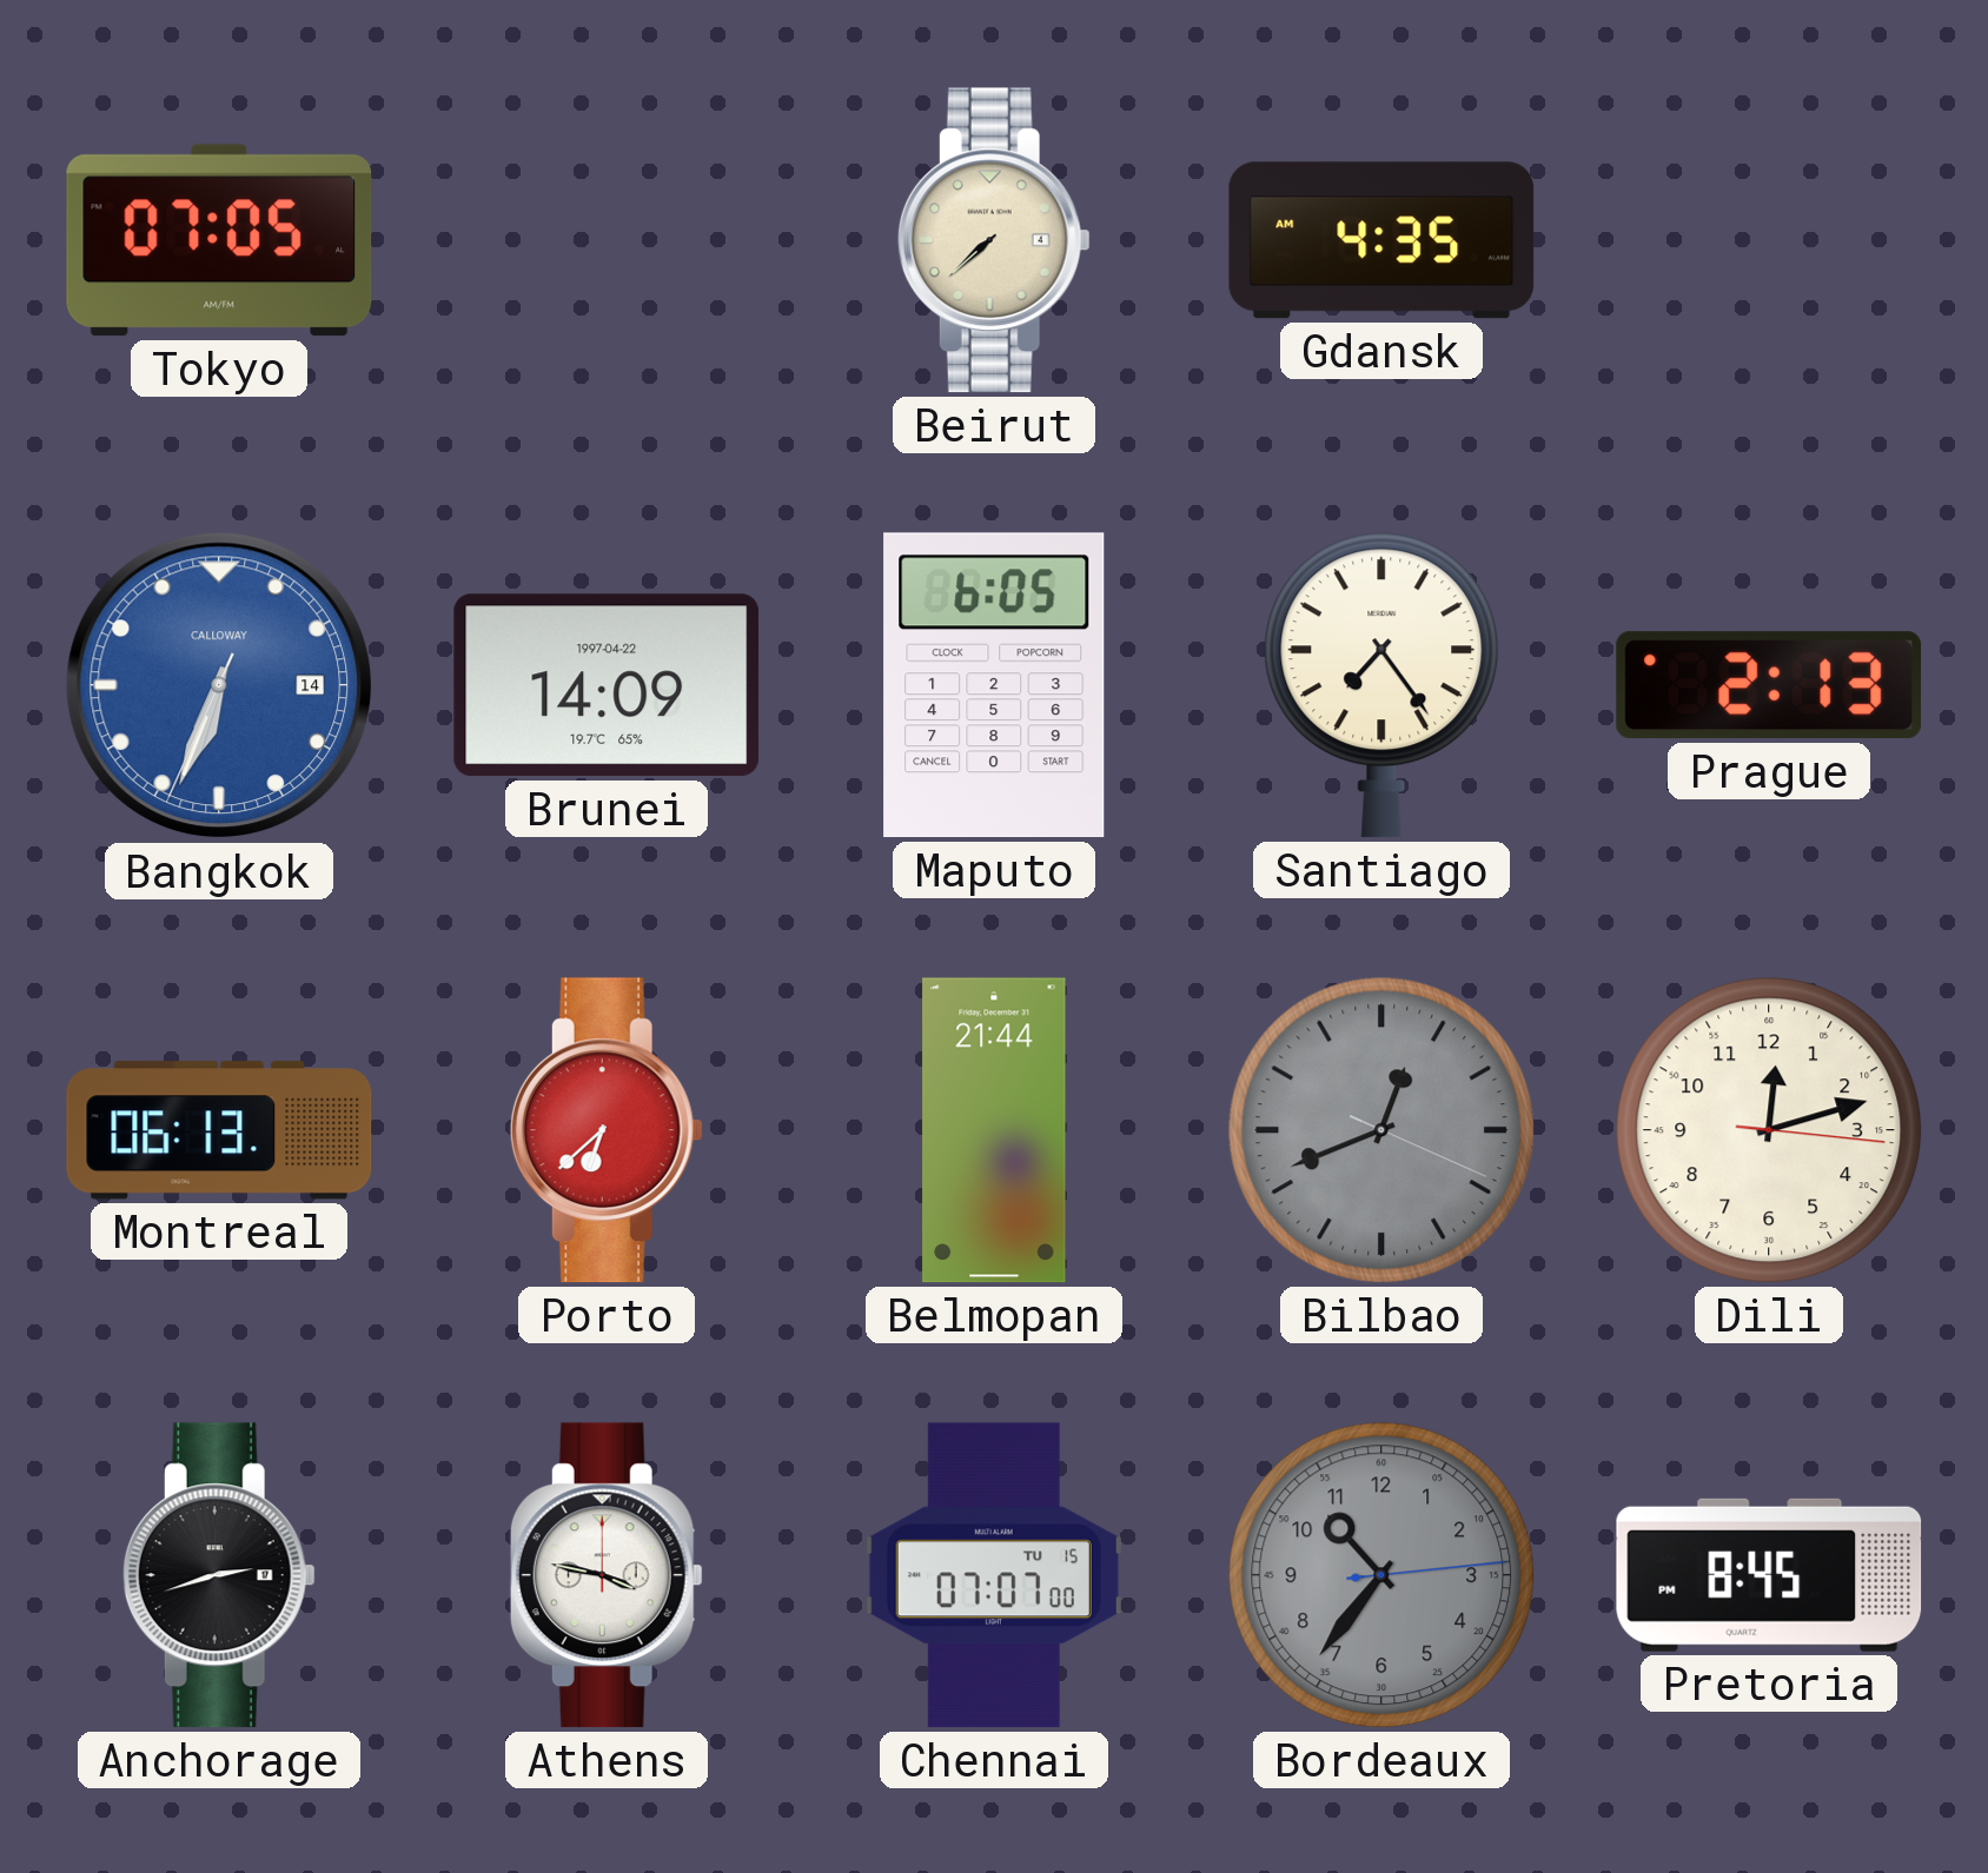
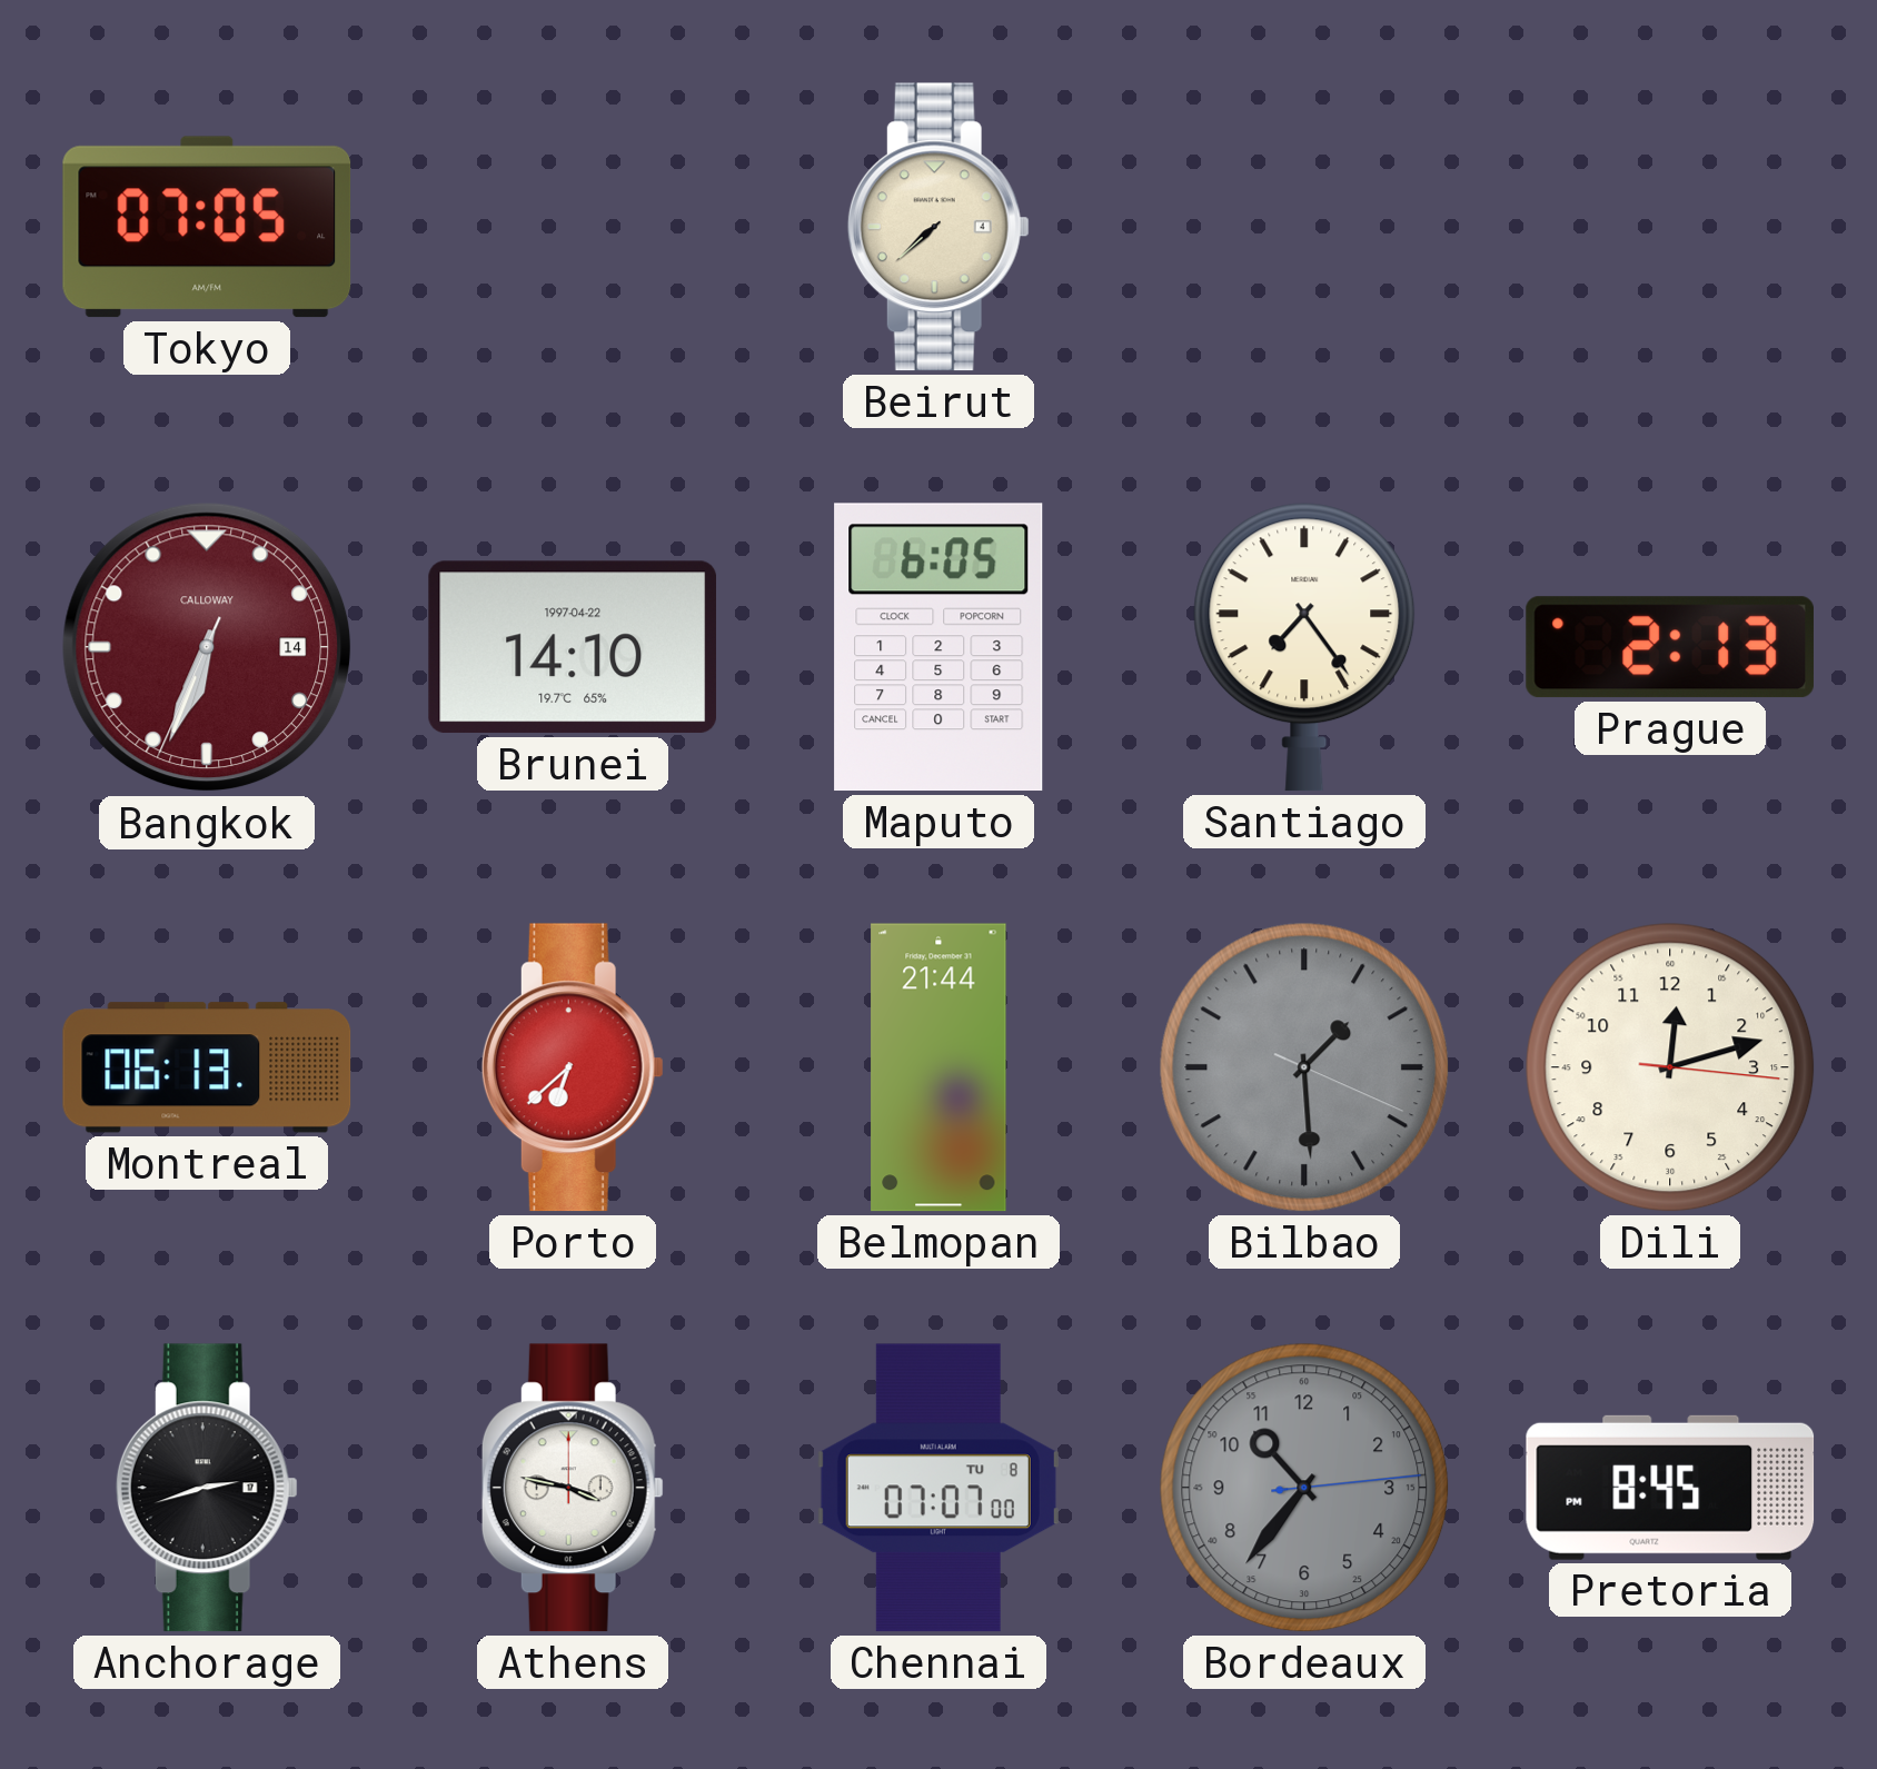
Gdansk: 4:35 -> none (1381, 240)
Bangkok dial: blue -> burgundy (207, 647)
Brunei: 14:09 -> 14:10 (573, 647)
Bilbao: 12:41 -> 1:29 (1304, 1067)
Chennai date: TU 15 -> TU 8 (938, 1488)
